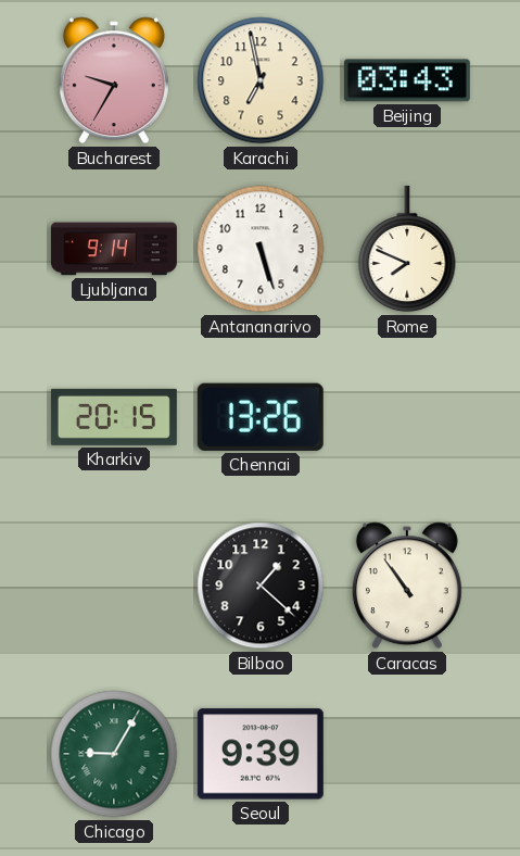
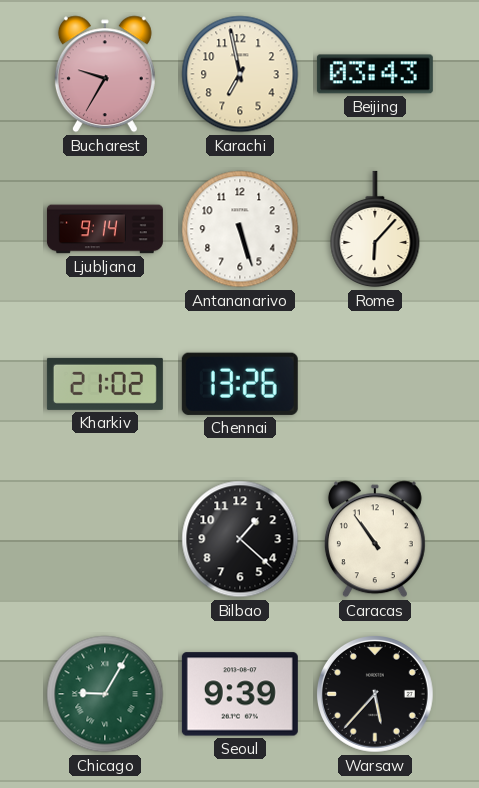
Rome: 7:49 -> 6:07 (375, 229)
Kharkiv: 20:15 -> 21:02 (105, 384)
Warsaw: none -> 5:37 (376, 695)
